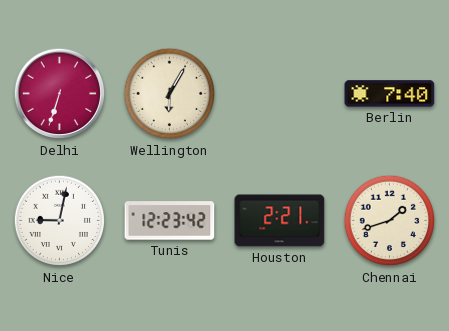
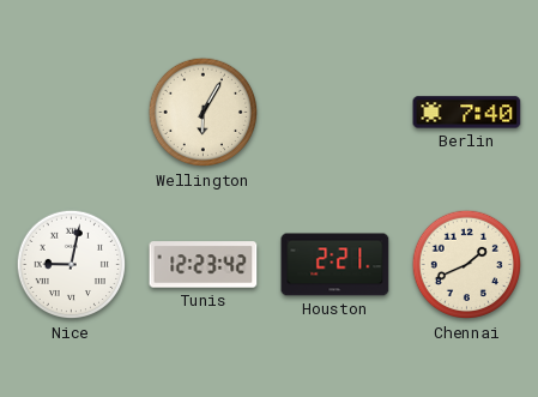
Delhi: 6:33 -> none (60, 94)
Chennai: 1:42 -> 1:41 (467, 265)
